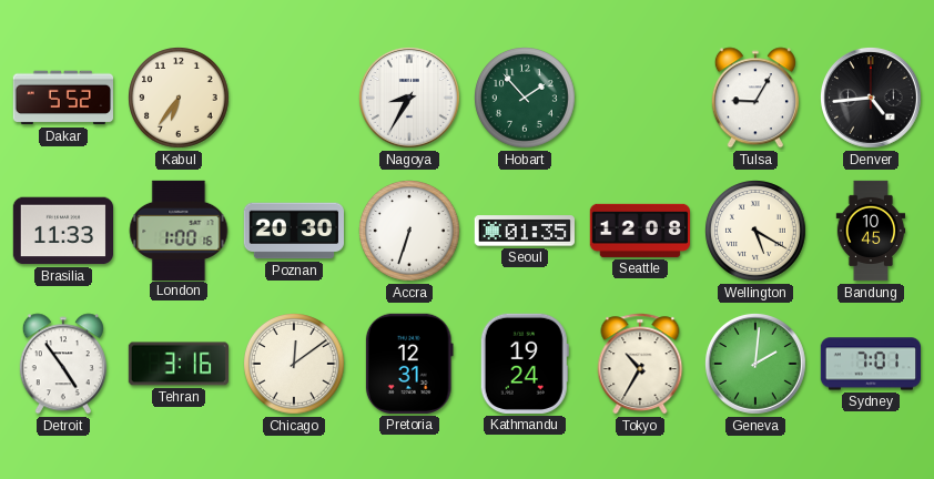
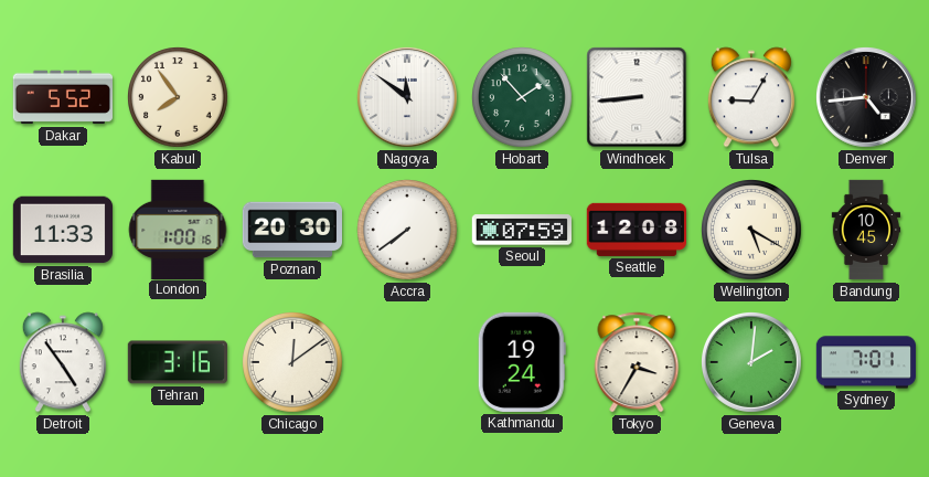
Kabul: 6:36 -> 7:54 (179, 98)
Nagoya: 8:35 -> 11:51 (407, 97)
Windhoek: none -> 8:44 (637, 97)
Accra: 6:33 -> 7:39 (408, 231)
Seoul: 01:35 -> 07:59 (521, 230)
Pretoria: 12:31 -> none (409, 364)
Tokyo: 10:35 -> 3:35 (637, 362)
